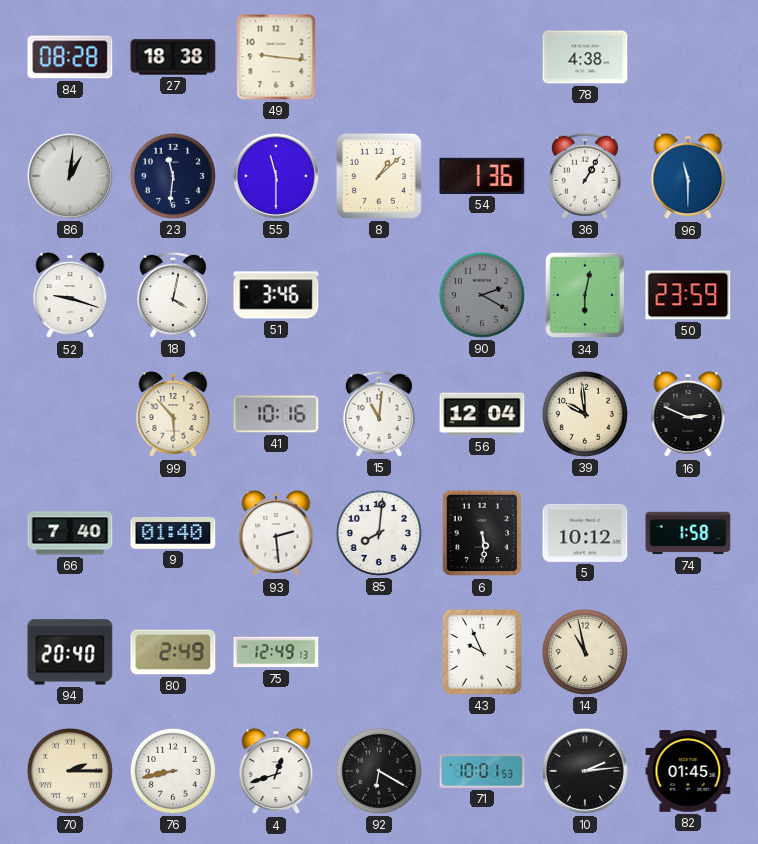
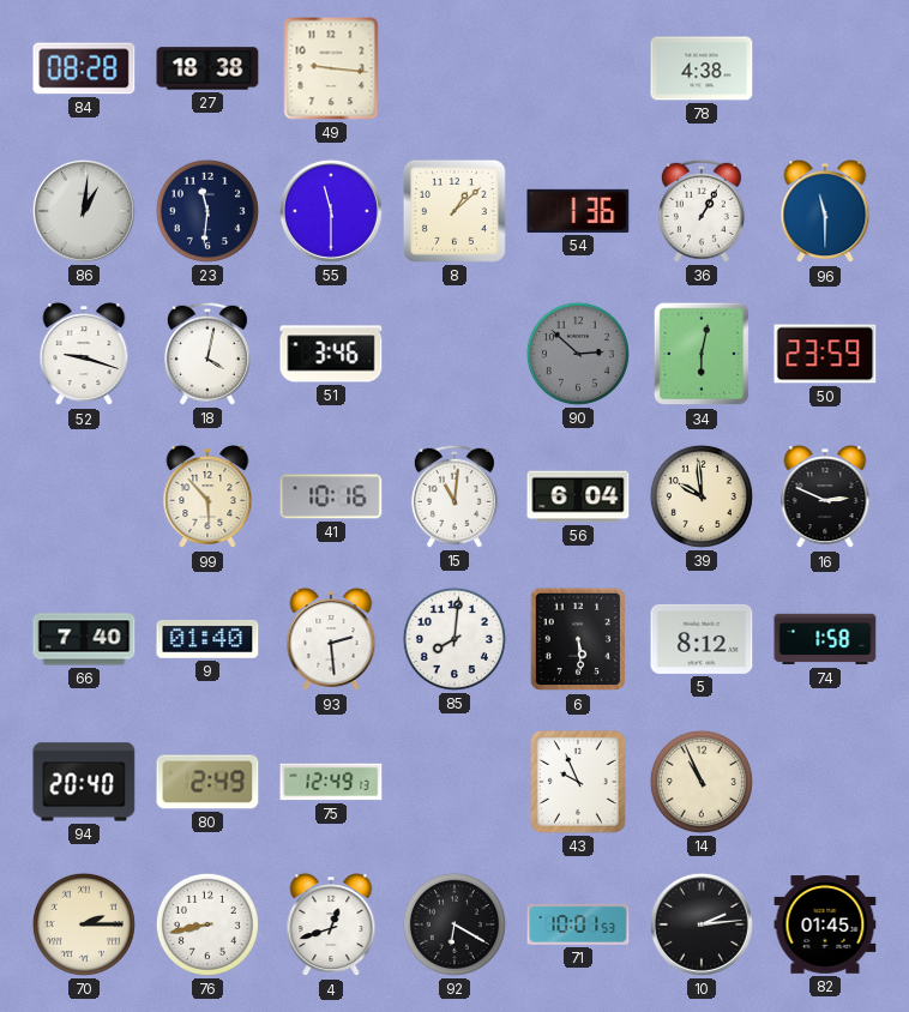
90: 2:20 -> 2:52 (578, 354)
56: 12:04 -> 6:04 (578, 496)
5: 10:12 -> 8:12 (702, 639)
14: 10:58 -> 10:56 (702, 782)
